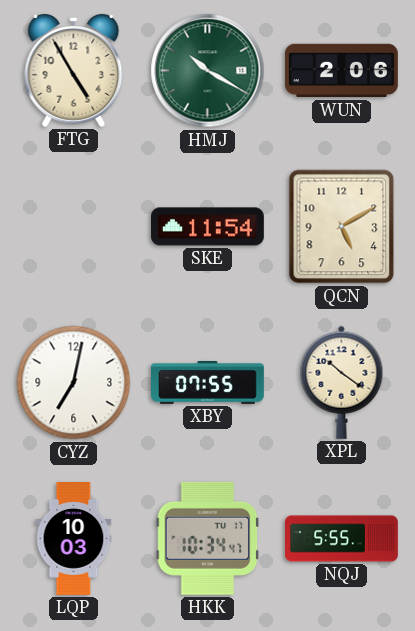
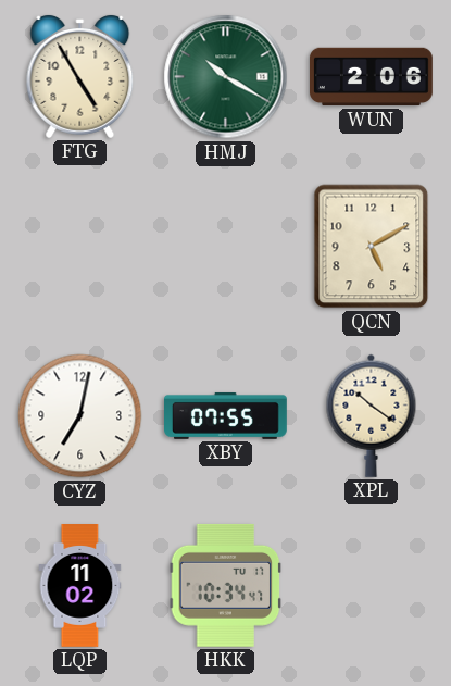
SKE: 11:54 -> none (208, 227)
LQP: 10:03 -> 11:02 (80, 586)
NQJ: 5:55 -> none (342, 539)
